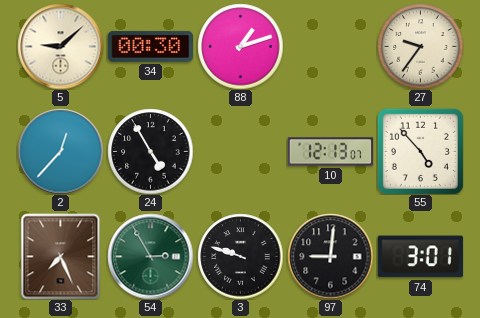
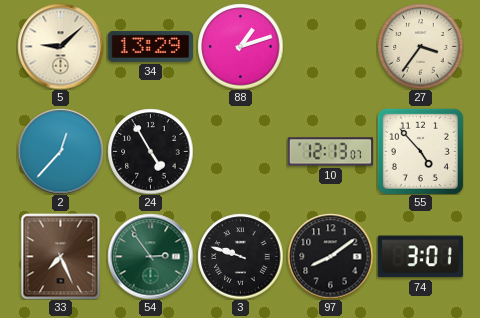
34: 00:30 -> 13:29 (150, 46)
27: 9:36 -> 3:36 (420, 46)
54: 2:55 -> 2:54 (150, 256)
97: 9:01 -> 8:09 (330, 256)
